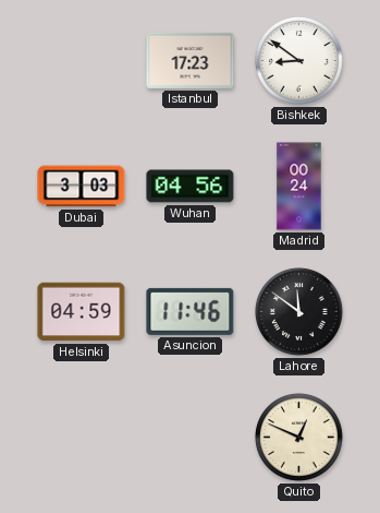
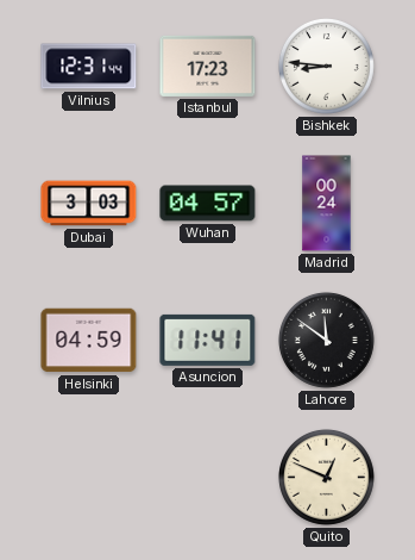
Vilnius: none -> 12:31 (89, 67)
Bishkek: 8:51 -> 8:46 (326, 66)
Wuhan: 04:56 -> 04:57 (208, 204)
Asuncion: 11:46 -> 11:41 (208, 340)
